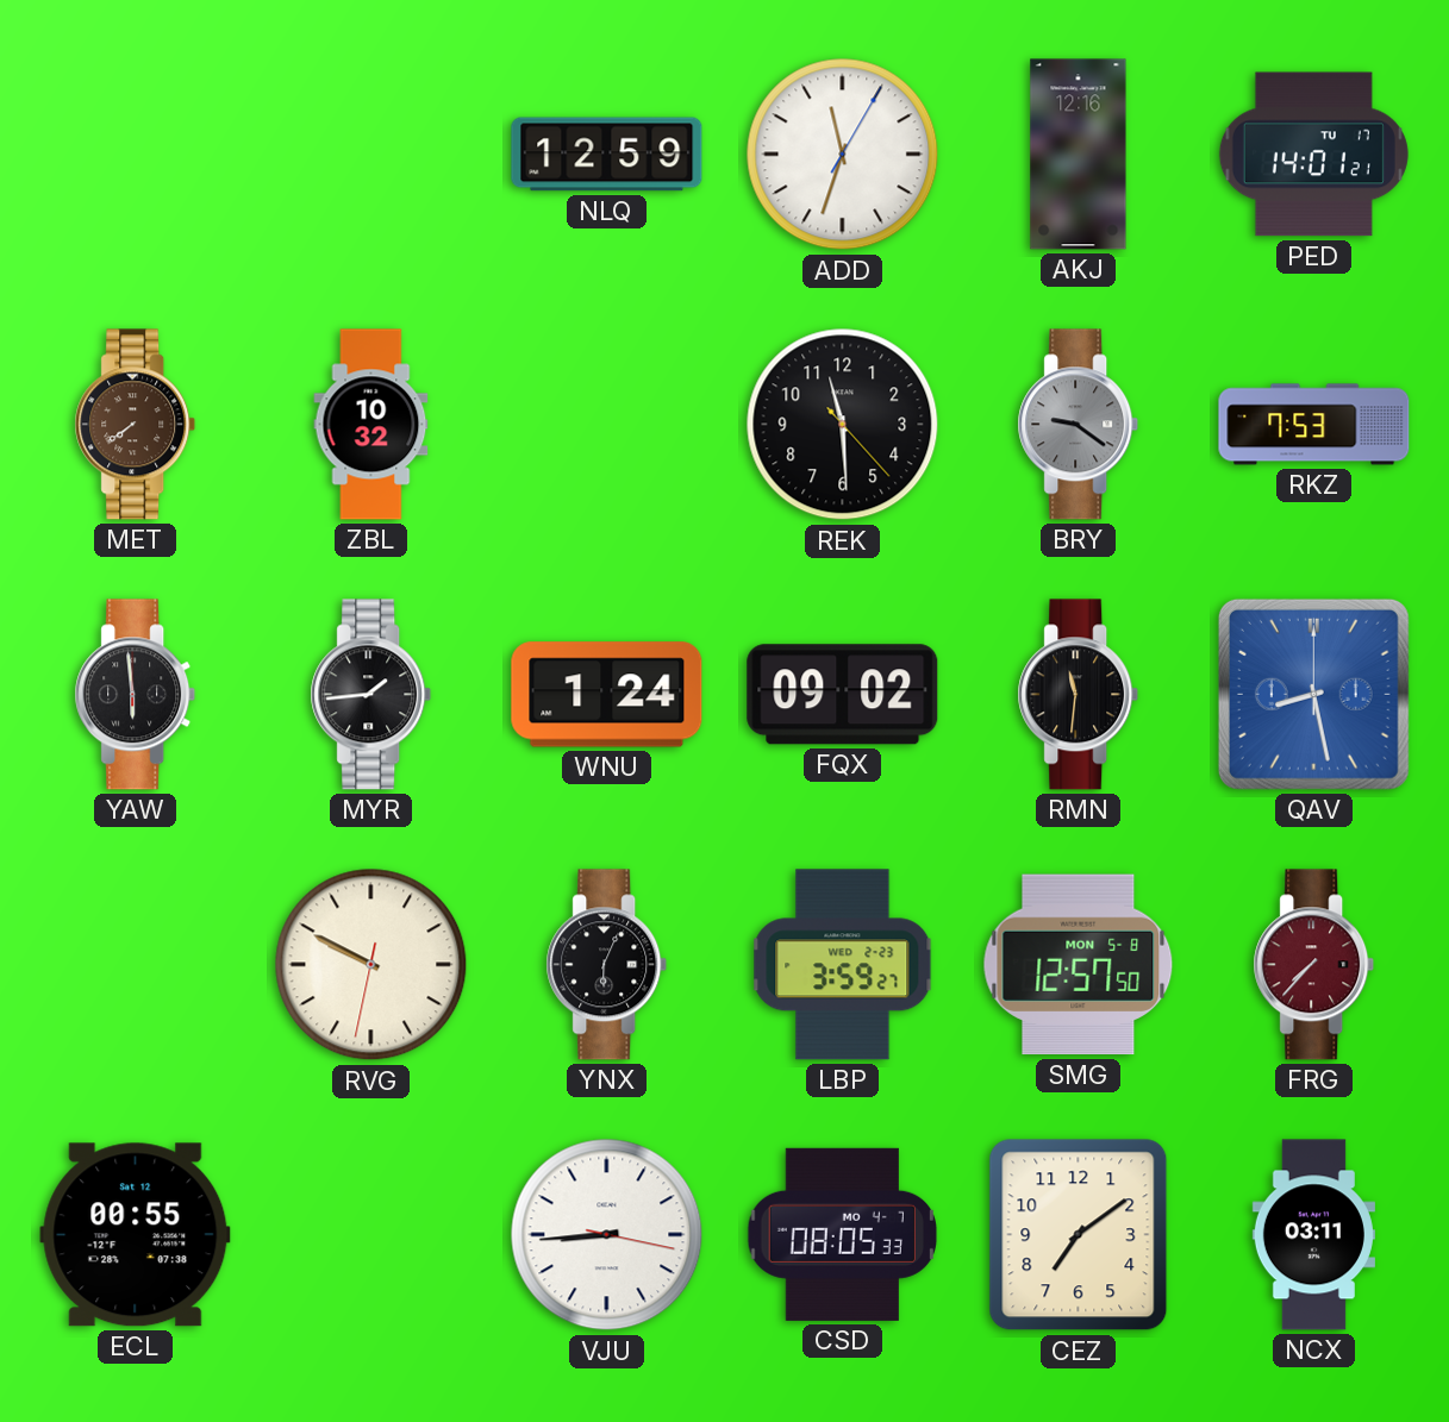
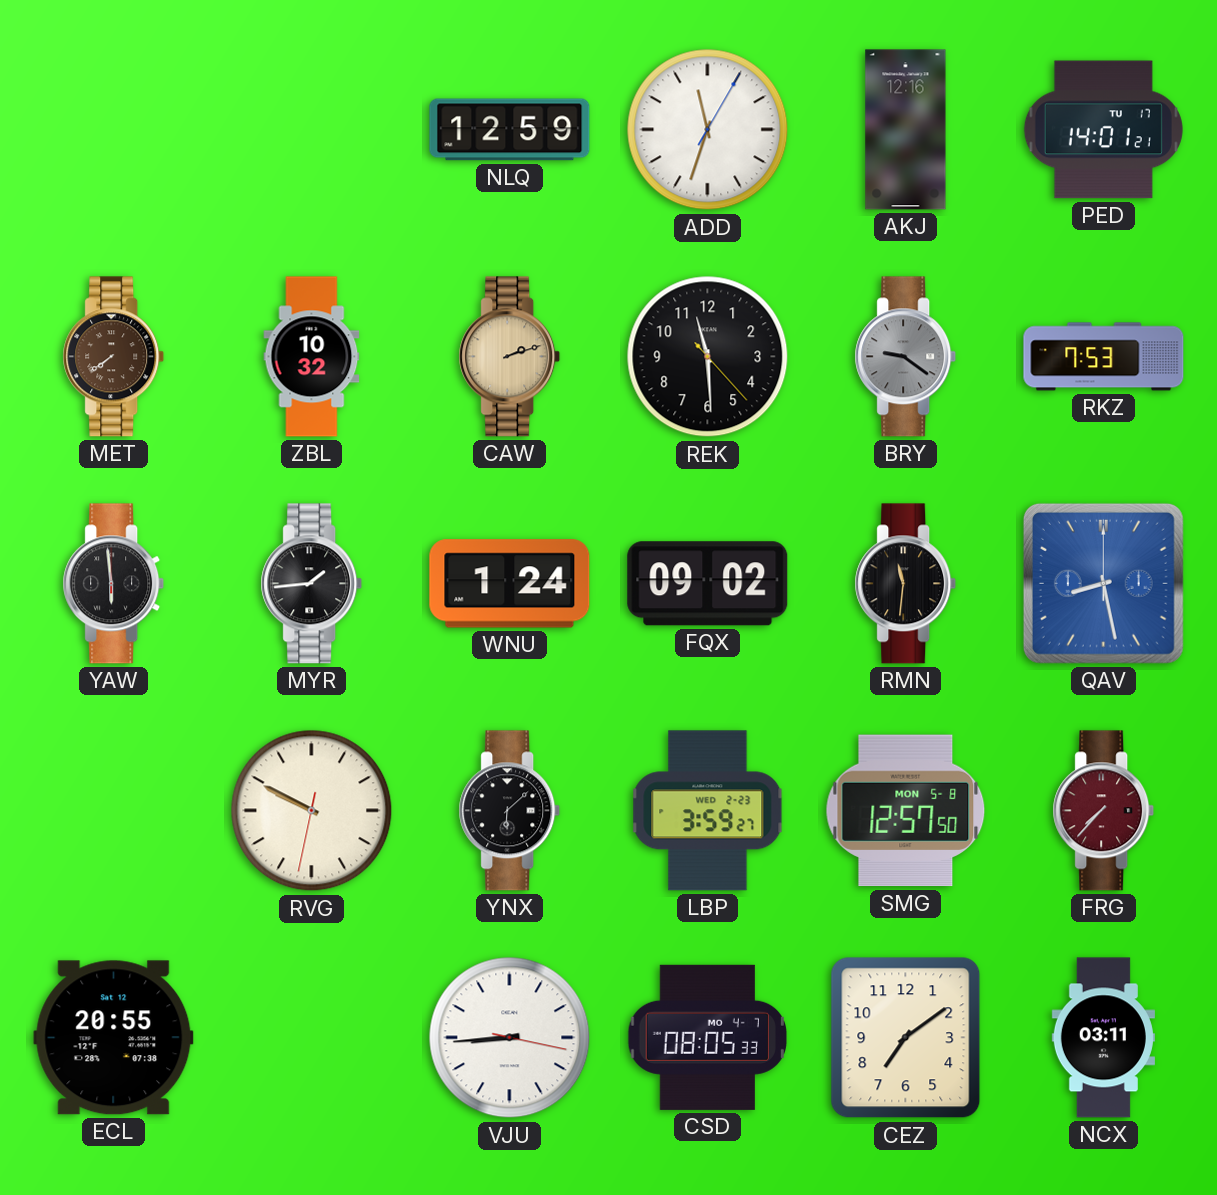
CAW: none -> 2:12 (510, 357)
YNX: 6:04 -> 6:08 (510, 811)
ECL: 00:55 -> 20:55 (114, 1038)
